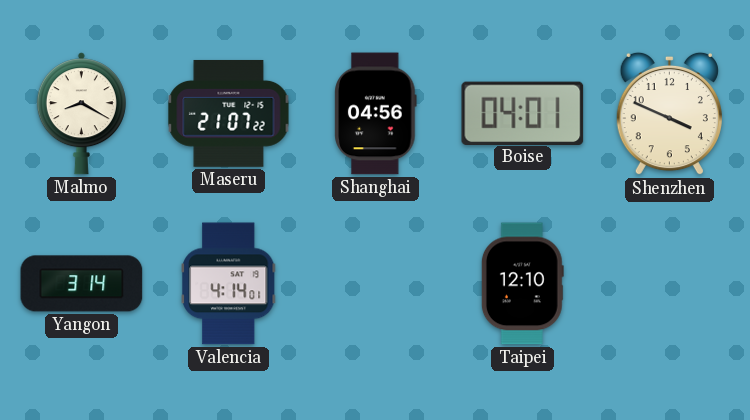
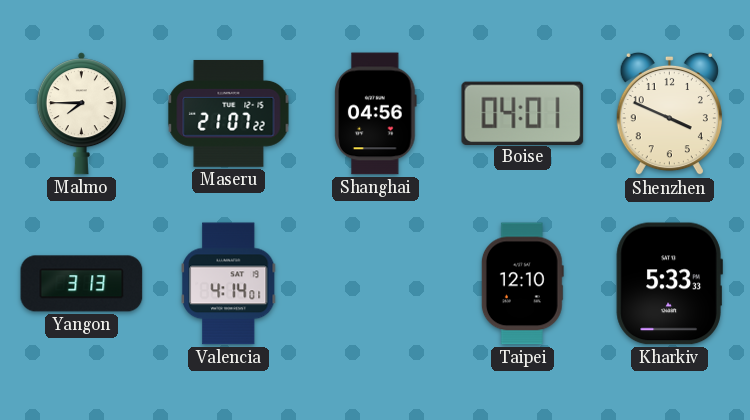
Malmo: 8:20 -> 7:45 (81, 114)
Yangon: 3:14 -> 3:13 (82, 284)
Kharkiv: none -> 5:33 (669, 284)
